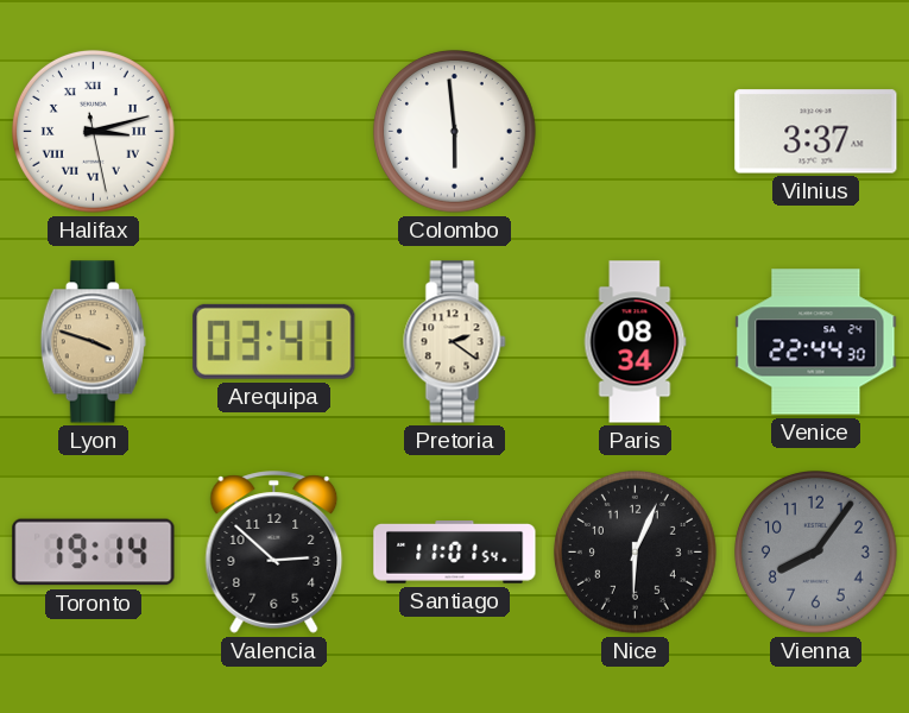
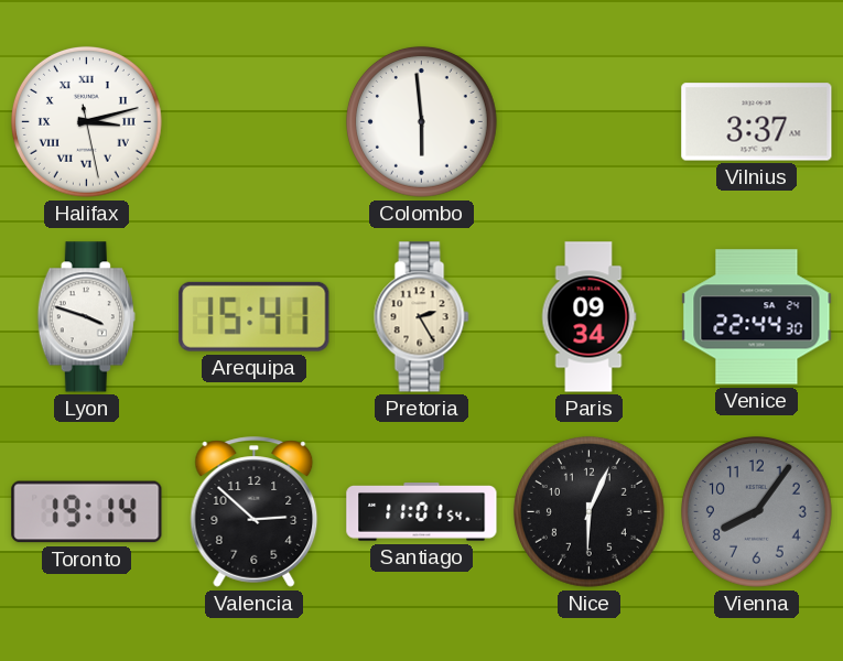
Lyon dial: champagne -> white (86, 317)
Arequipa: 03:41 -> 15:41 (255, 316)
Pretoria: 2:21 -> 2:25 (422, 317)
Paris: 08:34 -> 09:34 (588, 317)
